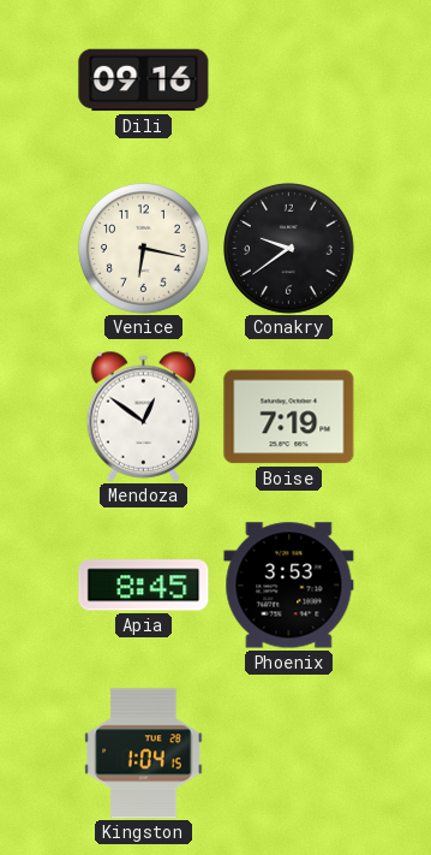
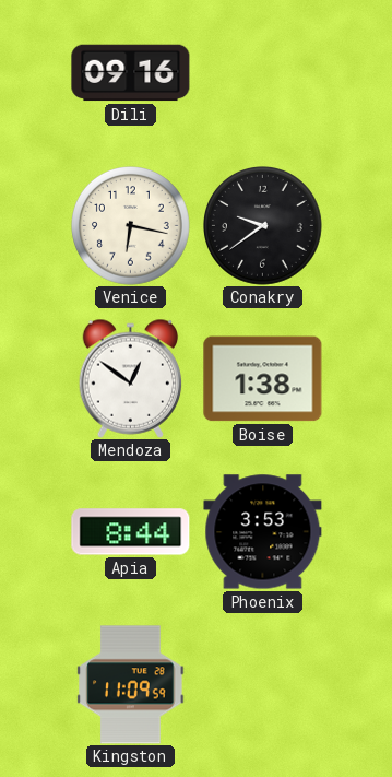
Boise: 7:19 -> 1:38 (263, 379)
Apia: 8:45 -> 8:44 (131, 532)
Kingston: 1:04 -> 11:09 (131, 685)
